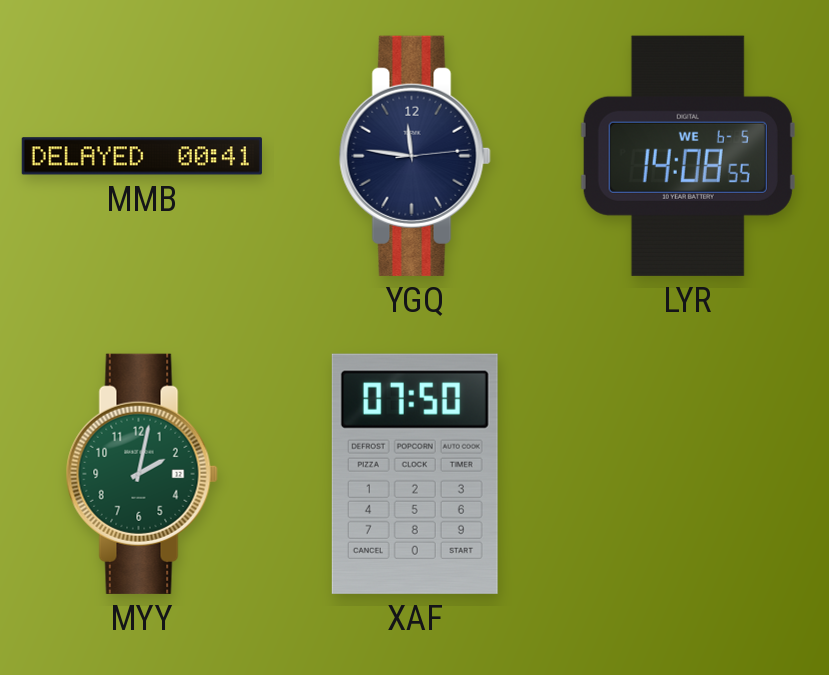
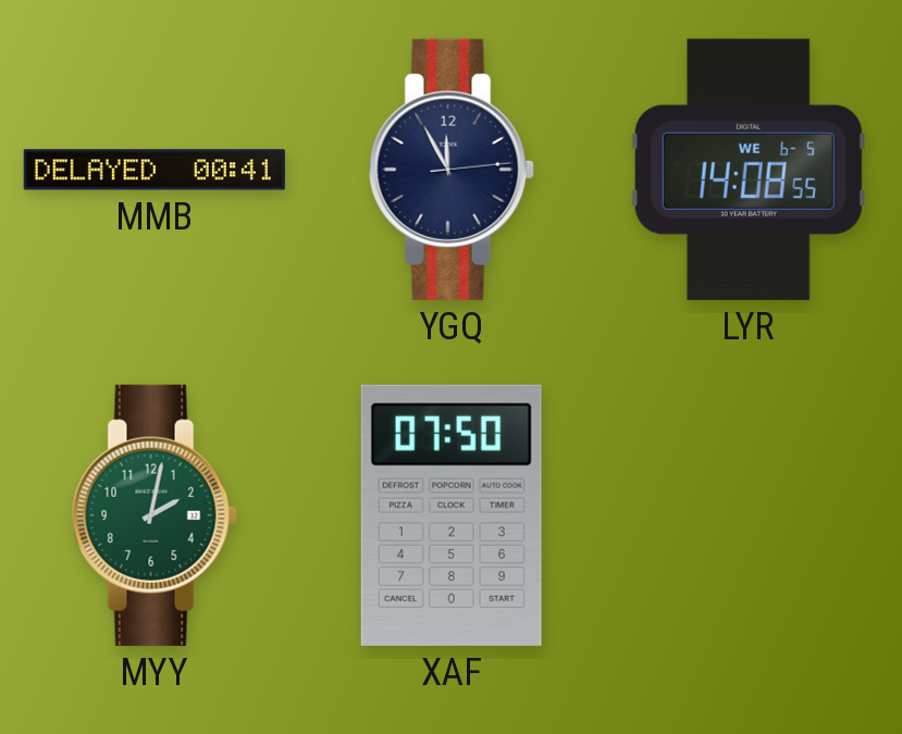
YGQ: 11:46 -> 11:55 (452, 170)
